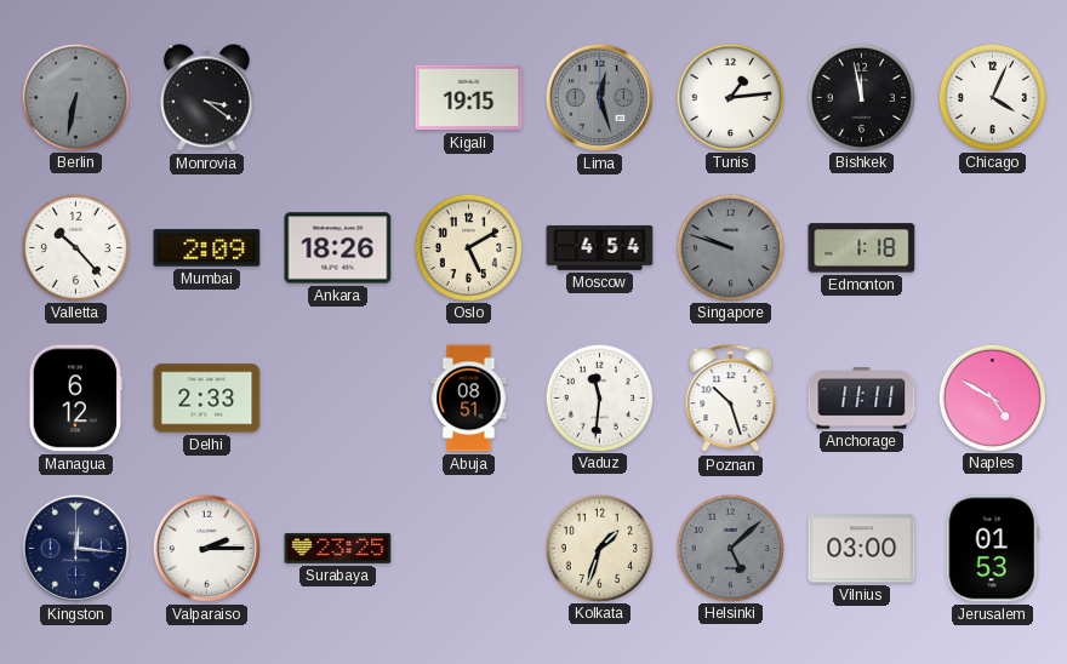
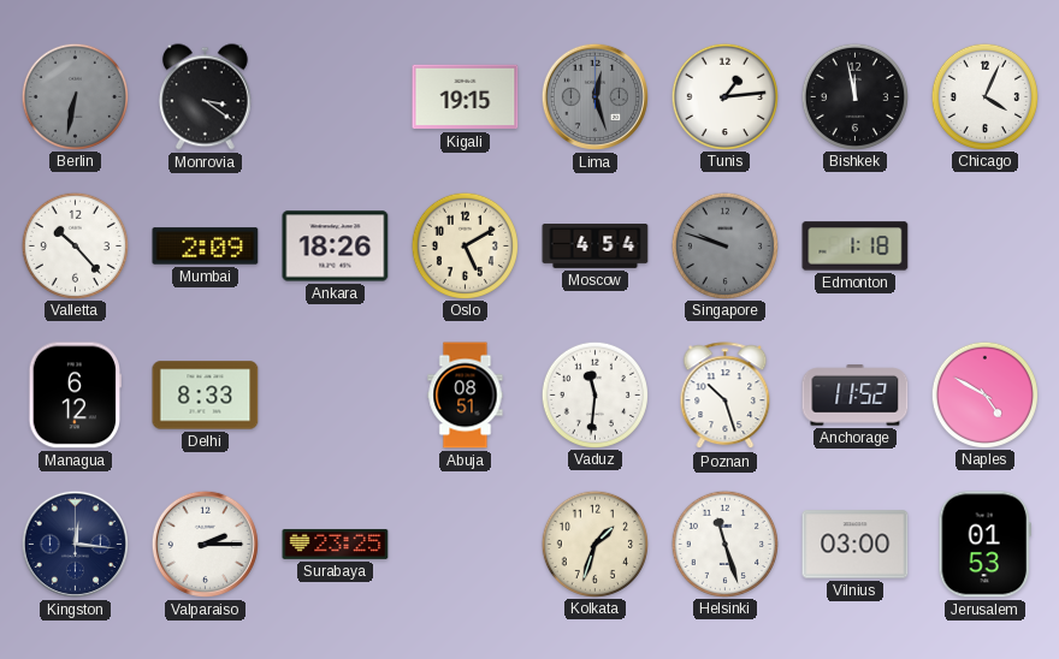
Delhi: 2:33 -> 8:33 (206, 396)
Anchorage: 11:11 -> 11:52 (856, 396)
Helsinki: 5:08 -> 11:27 (724, 544)
Helsinki dial: grey -> white (724, 544)
